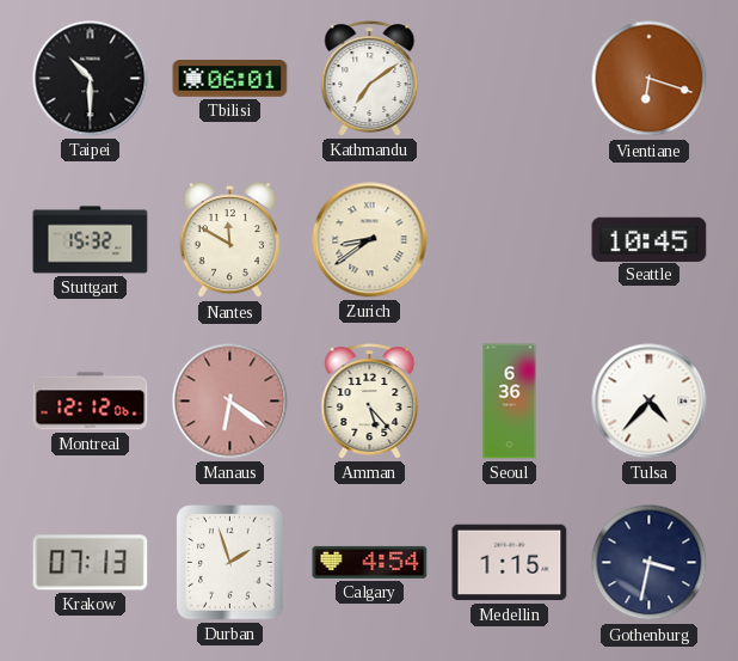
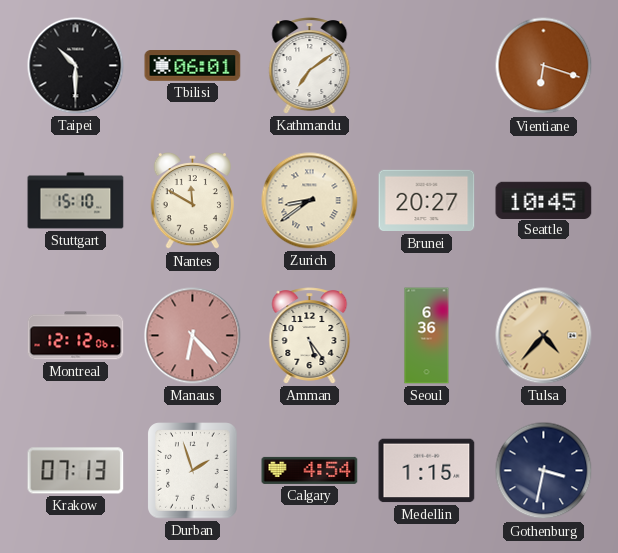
Stuttgart: 15:32 -> 15:10 (76, 201)
Brunei: none -> 20:27 (427, 201)
Manaus: 6:21 -> 6:23 (193, 336)
Amman: 5:23 -> 5:24 (310, 336)
Tulsa dial: white -> champagne (544, 336)
